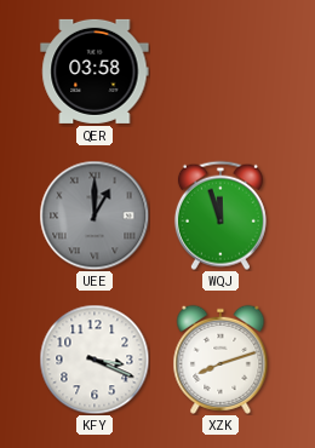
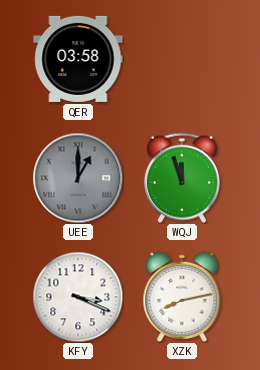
XZK: 8:12 -> 8:13 (182, 297)
